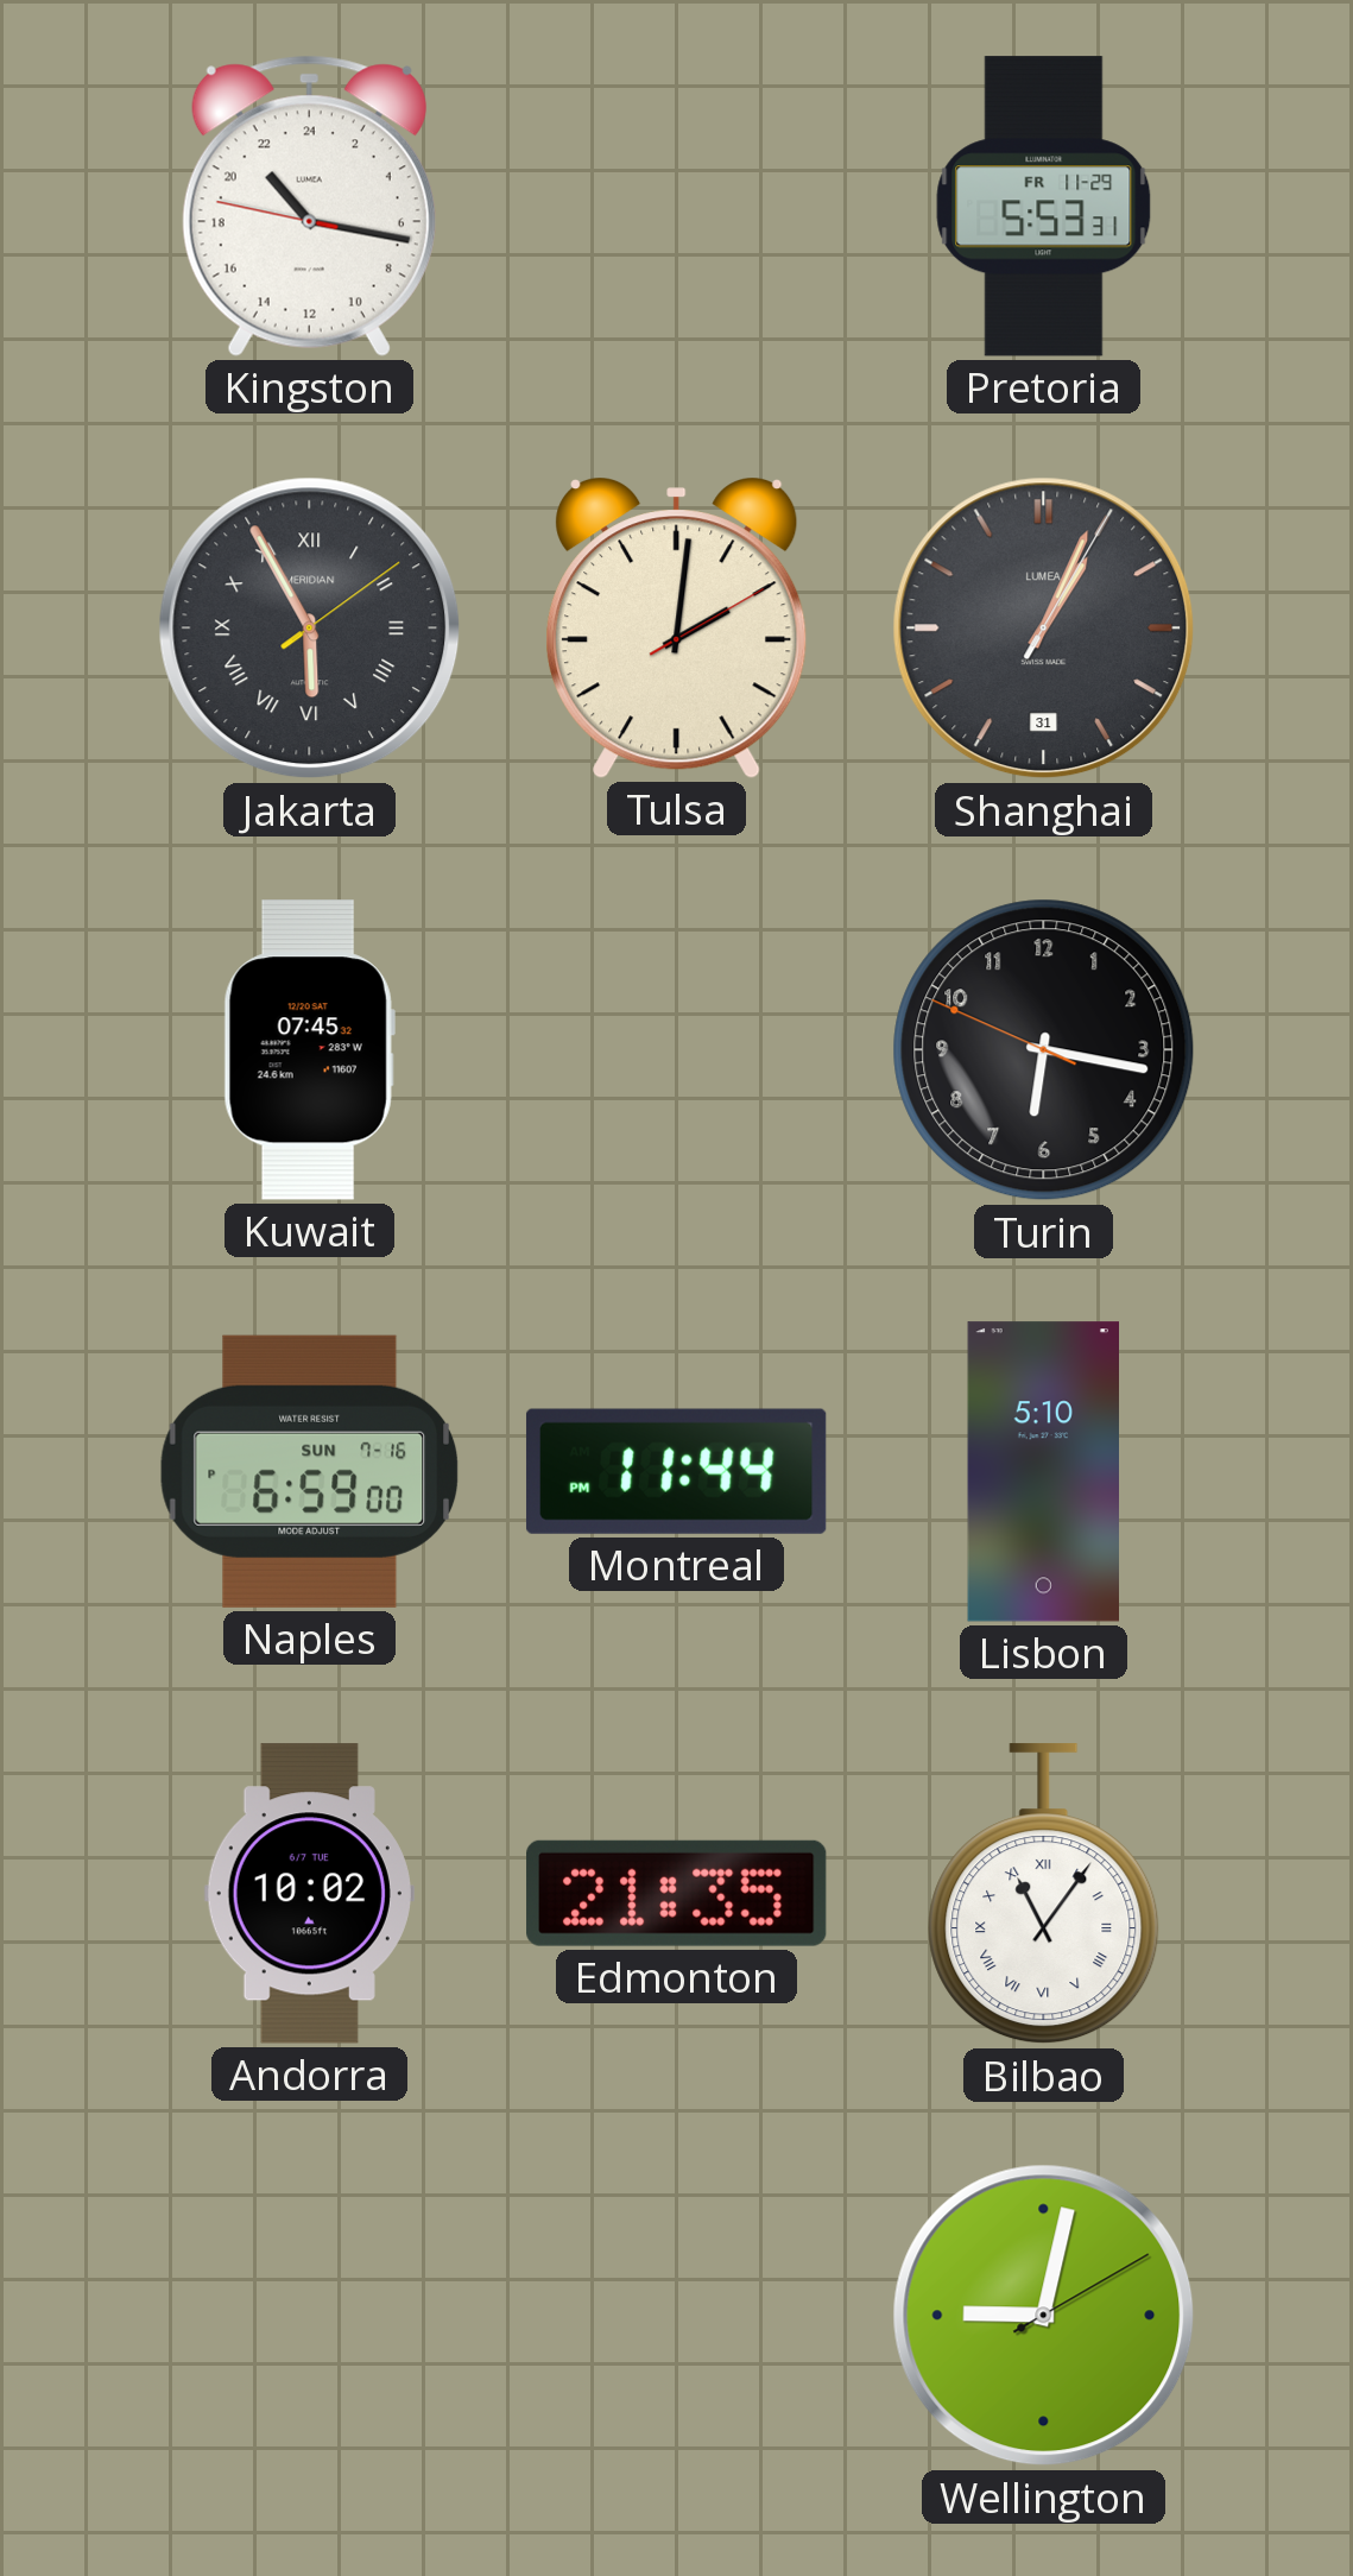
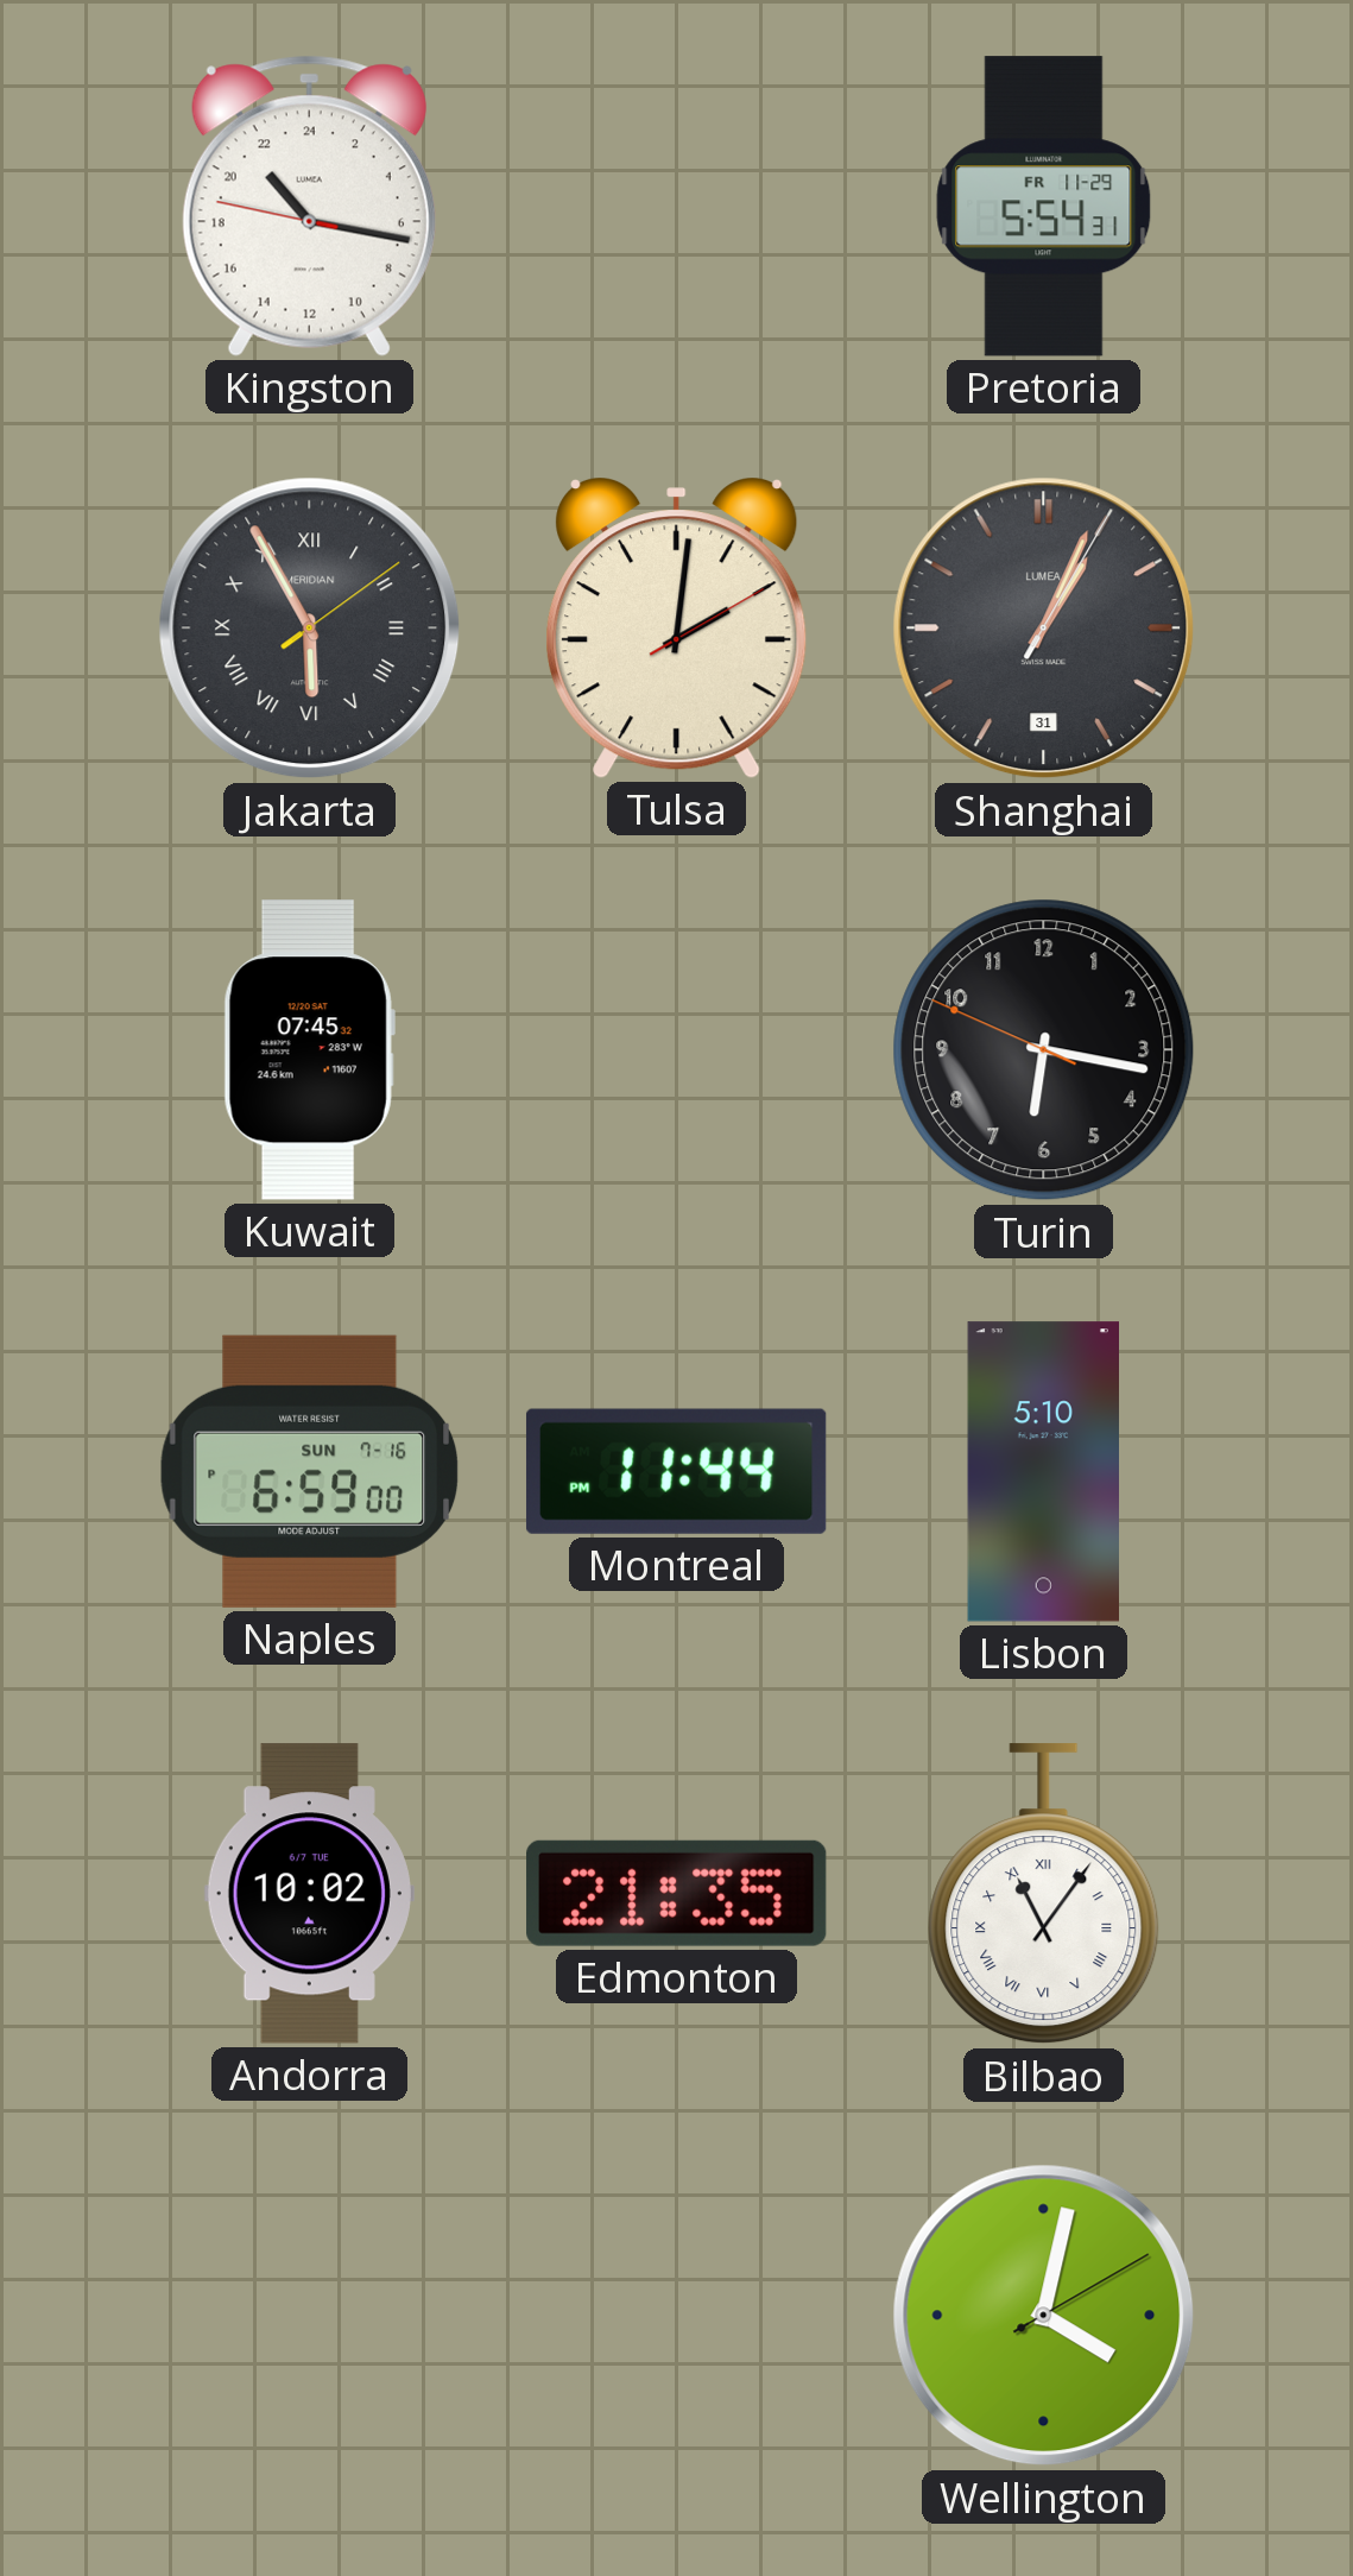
Pretoria: 5:53 -> 5:54 (1044, 207)
Wellington: 9:02 -> 4:02 (1044, 2316)
